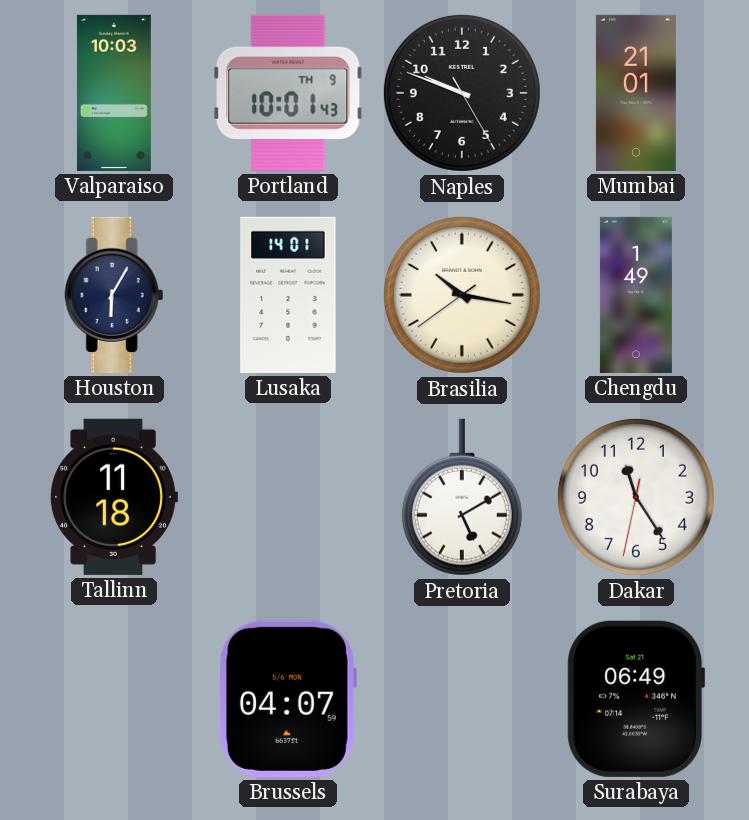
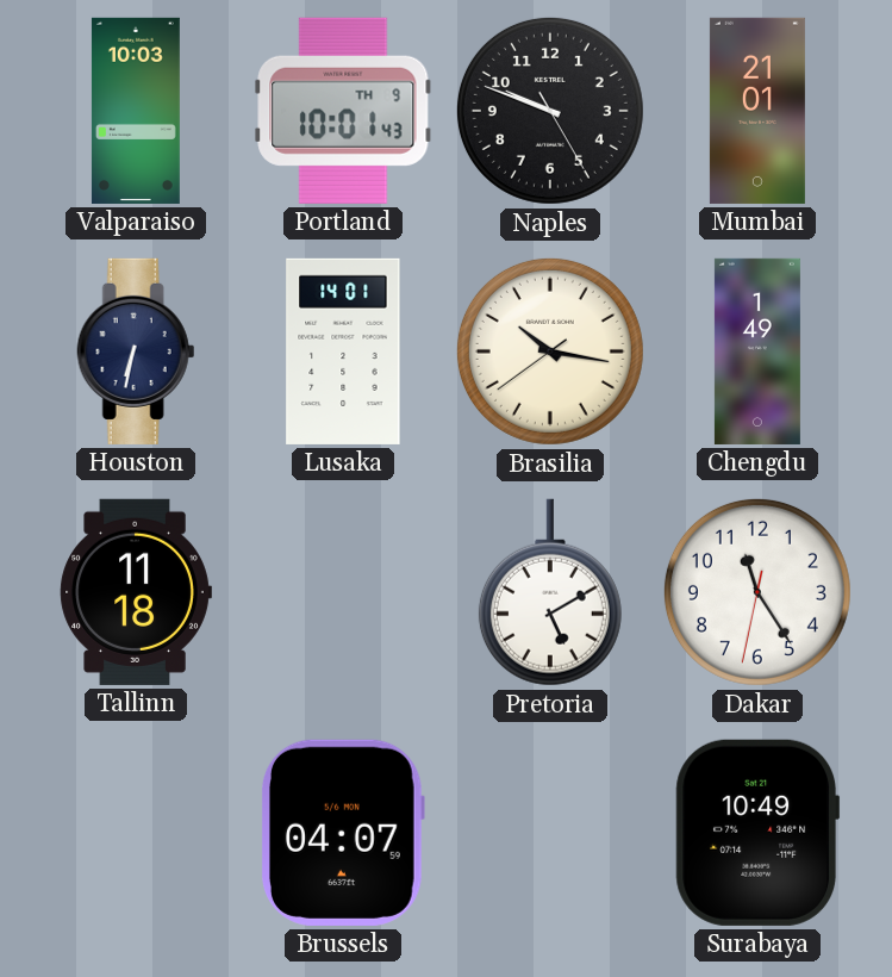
Houston: 6:05 -> 6:32 (136, 351)
Surabaya: 06:49 -> 10:49 (757, 833)
